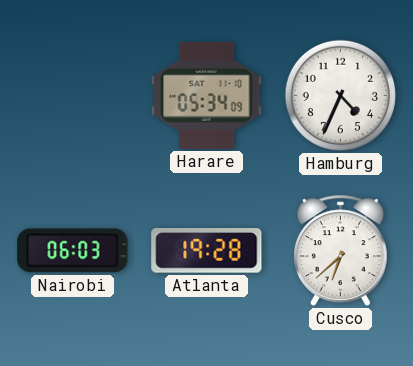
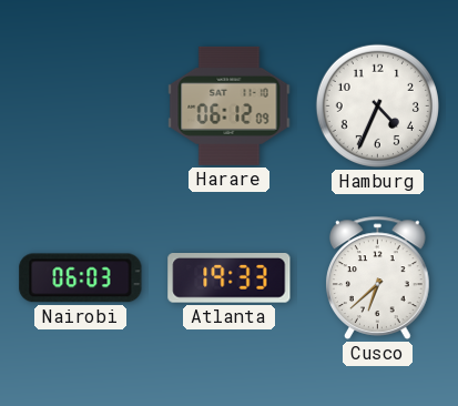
Harare: 05:34 -> 06:12 (230, 105)
Atlanta: 19:28 -> 19:33 (230, 278)
